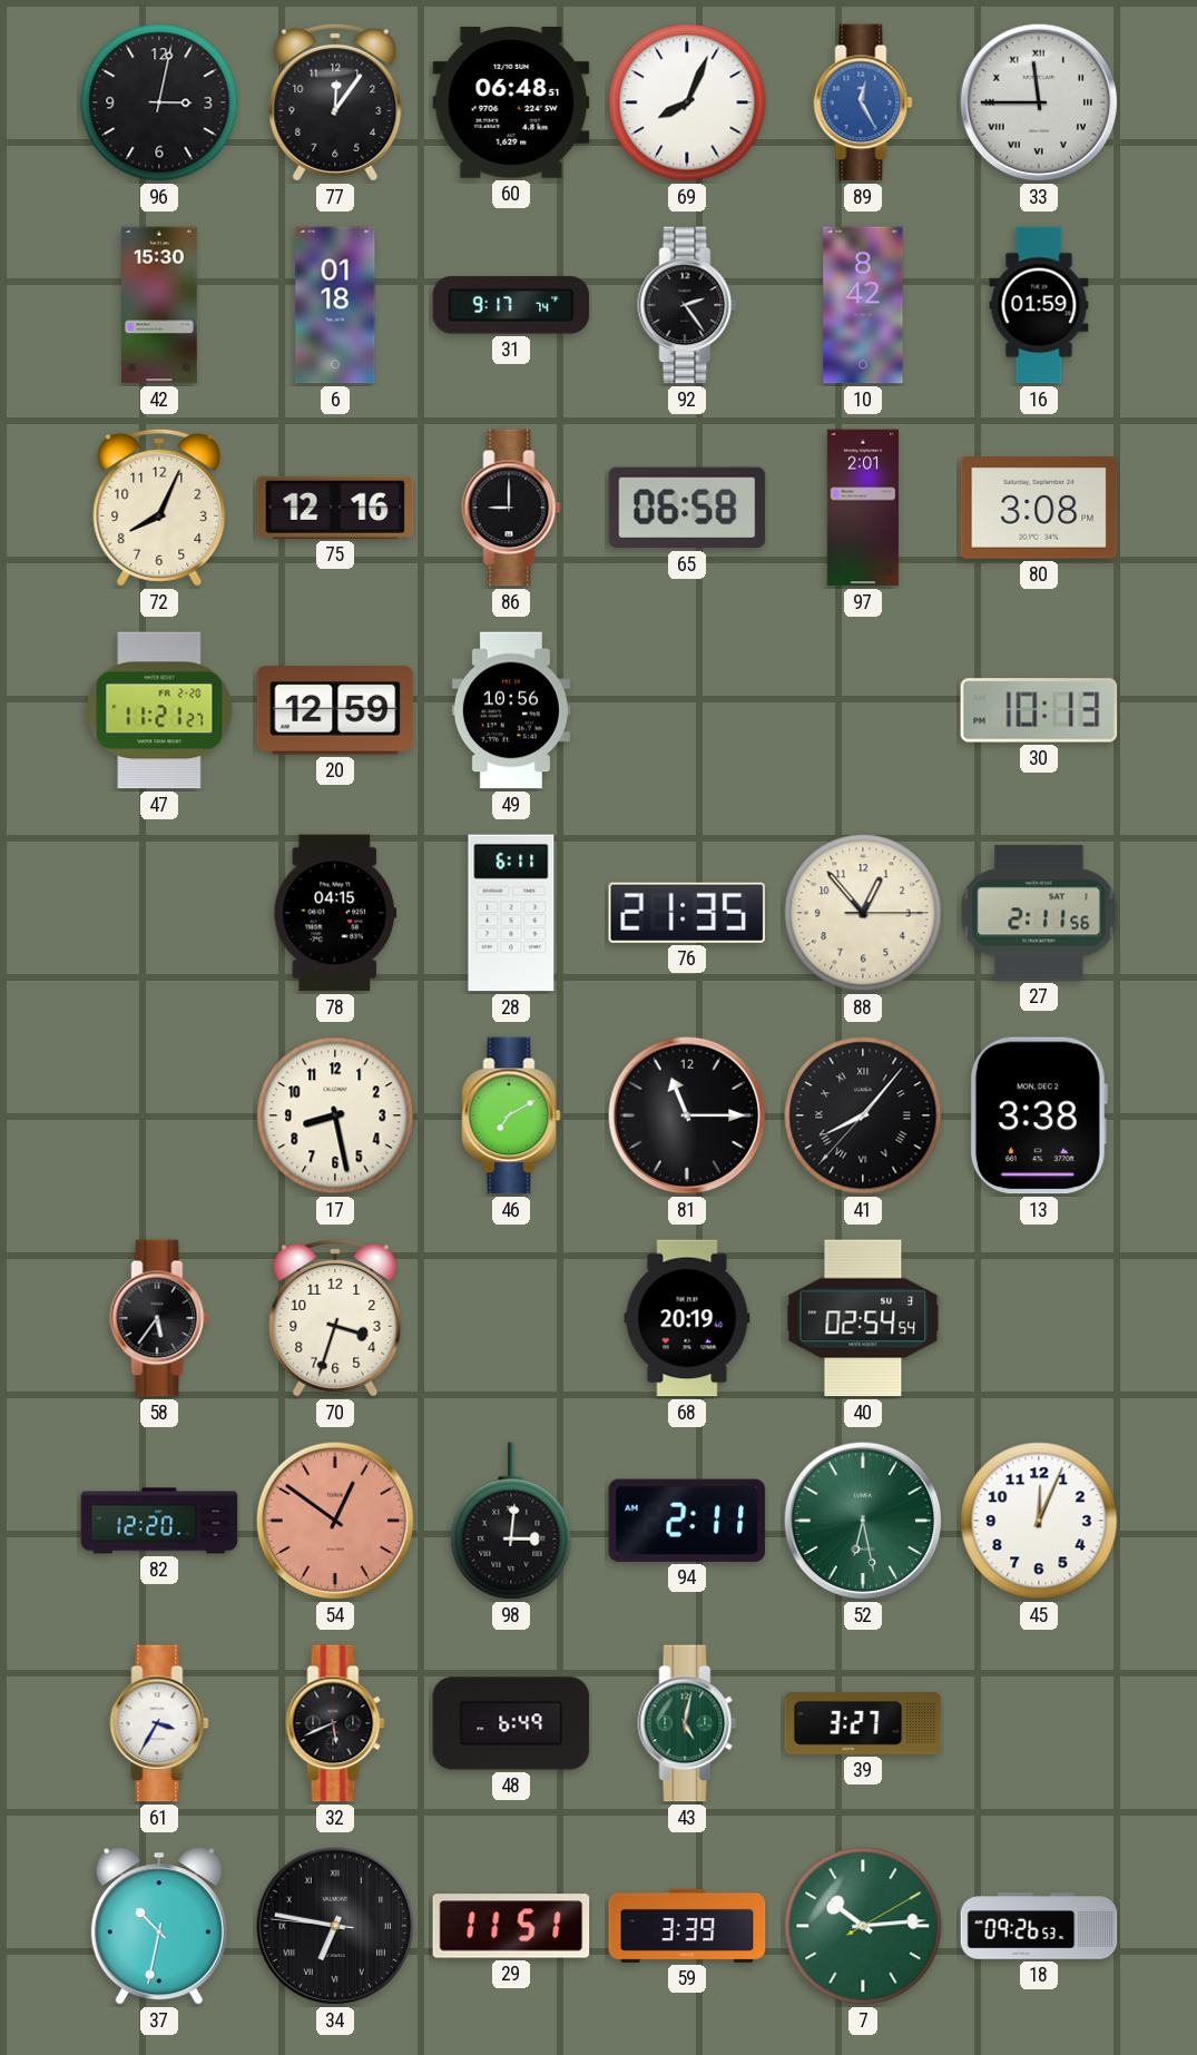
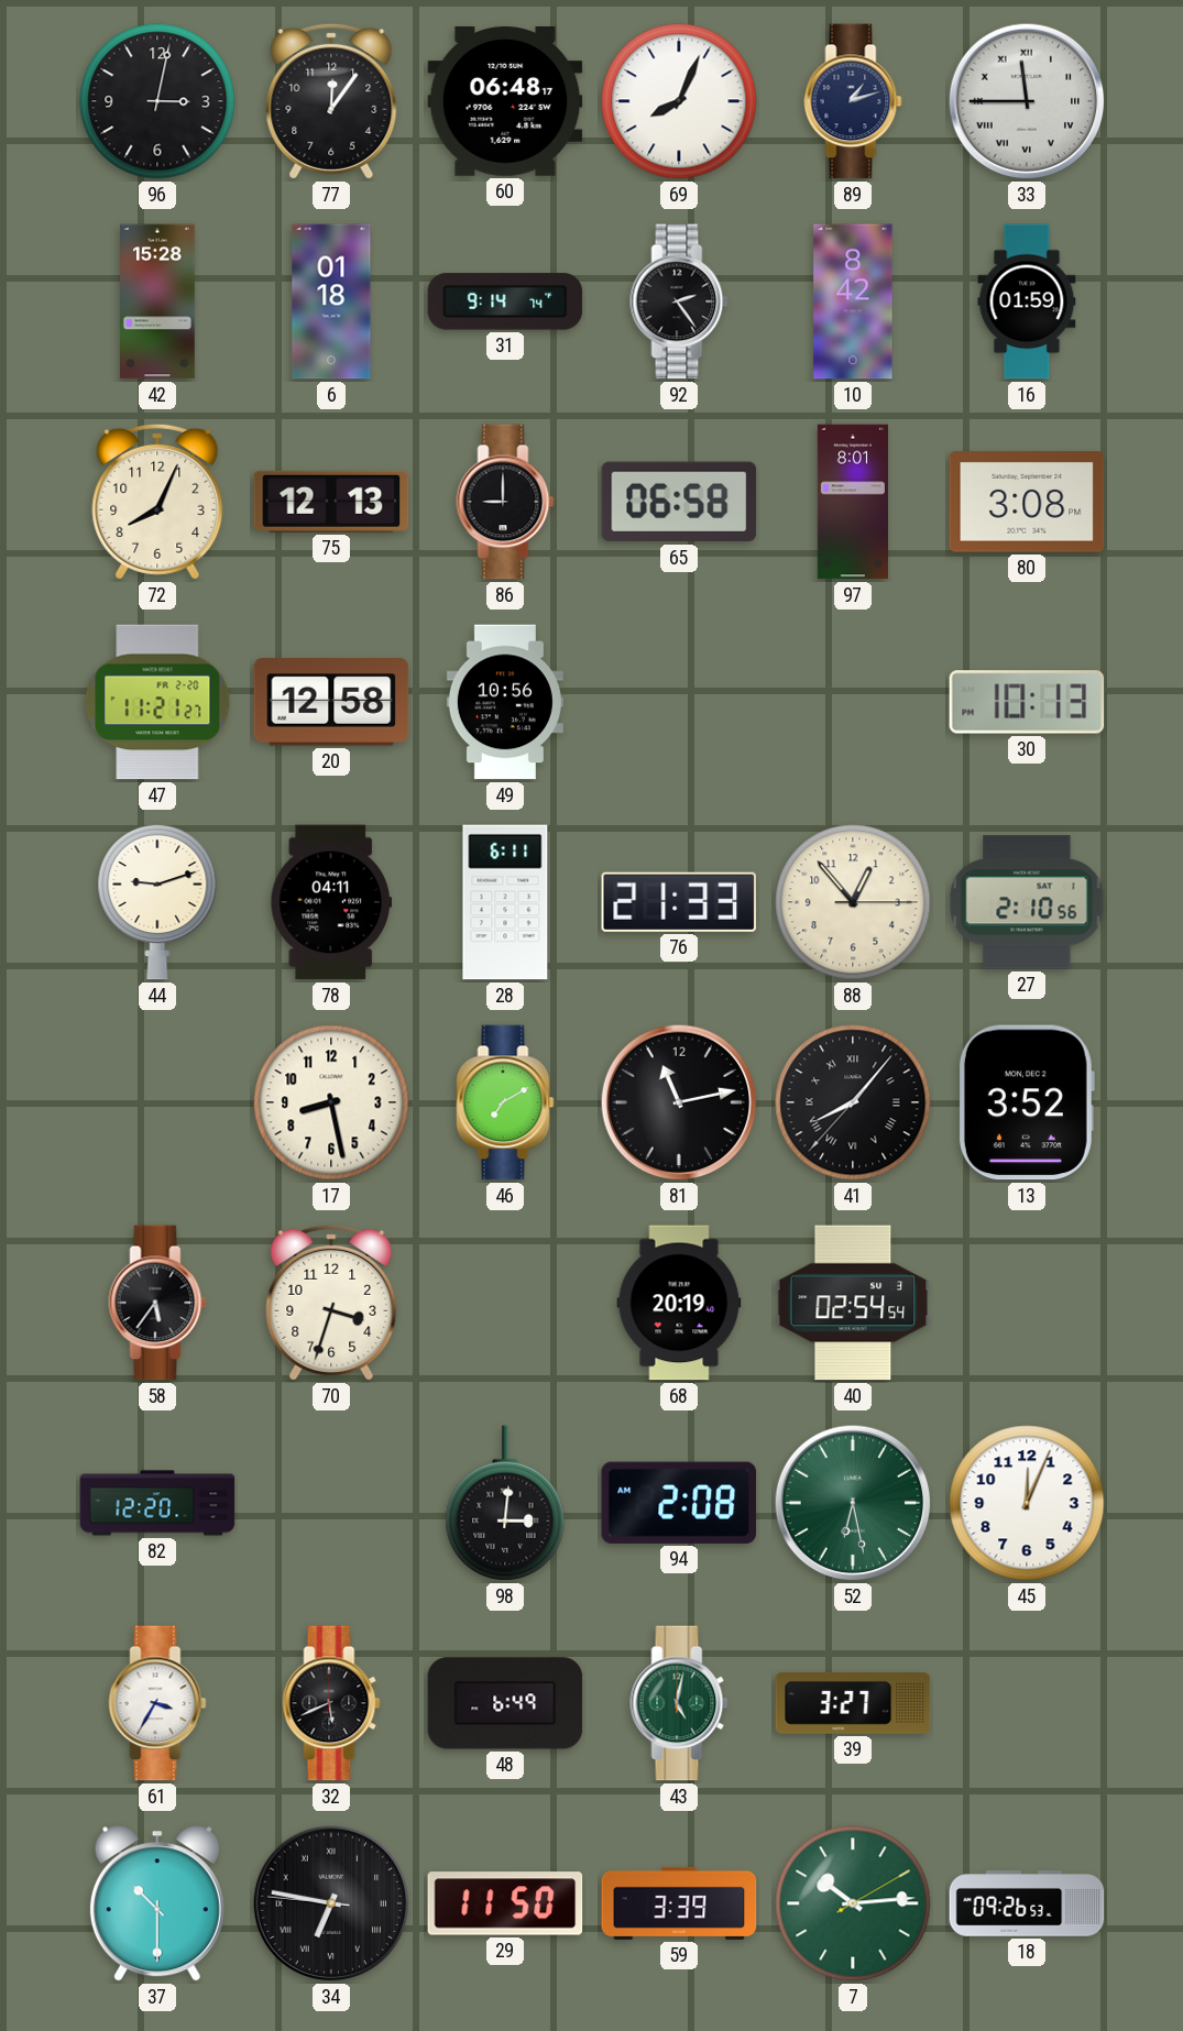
60: 06:48:51 -> 06:48:17 (505, 102)
89: 12:25 -> 1:12 (853, 101)
89 dial: blue -> navy (853, 101)
42: 15:30 -> 15:28 (158, 301)
31: 9:17 -> 9:14 (505, 301)
75: 12:16 -> 12:13 (331, 502)
97: 2:01 -> 8:01 (853, 502)
20: 12:59 -> 12:58 (331, 702)
44: none -> 9:12 (157, 902)
78: 04:15 -> 04:11 (331, 902)
76: 21:35 -> 21:33 (678, 902)
27: 2:11 -> 2:10 (1027, 902)
81: 11:15 -> 11:13 (679, 1102)
13: 3:38 -> 3:52 (1026, 1102)
54: 12:51 -> none (335, 1521)
94: 2:11 -> 2:08 (678, 1503)
37: 10:32 -> 10:30 (157, 1903)
29: 11:51 -> 11:50 (505, 1903)
